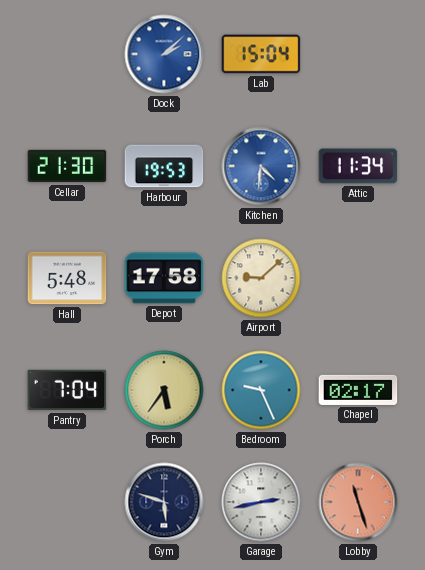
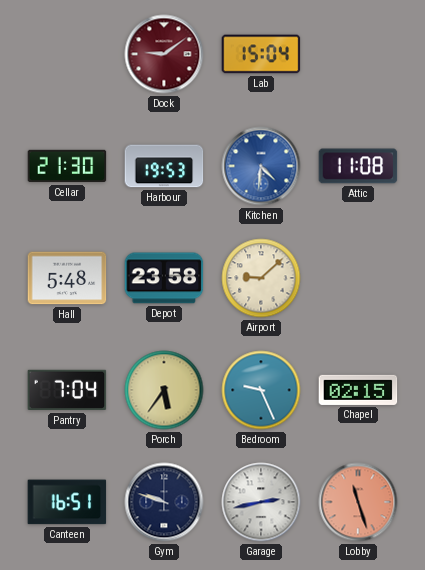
Dock: 2:08 -> 9:09 (164, 54)
Dock dial: blue -> burgundy (164, 54)
Attic: 11:34 -> 11:08 (358, 166)
Depot: 17:58 -> 23:58 (164, 278)
Chapel: 02:17 -> 02:15 (358, 390)
Canteen: none -> 16:51 (67, 502)
Gym: 5:48 -> 9:48 (164, 502)
